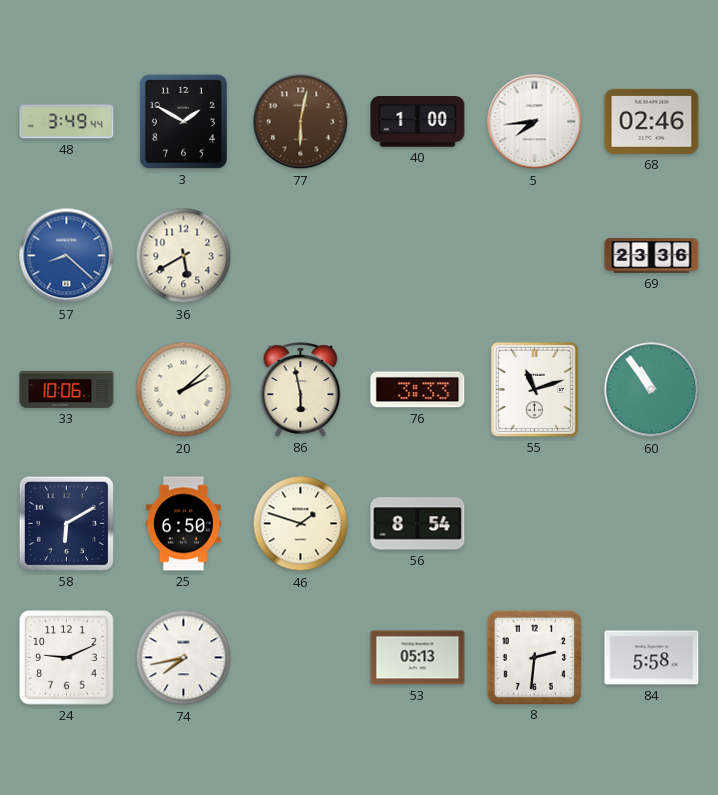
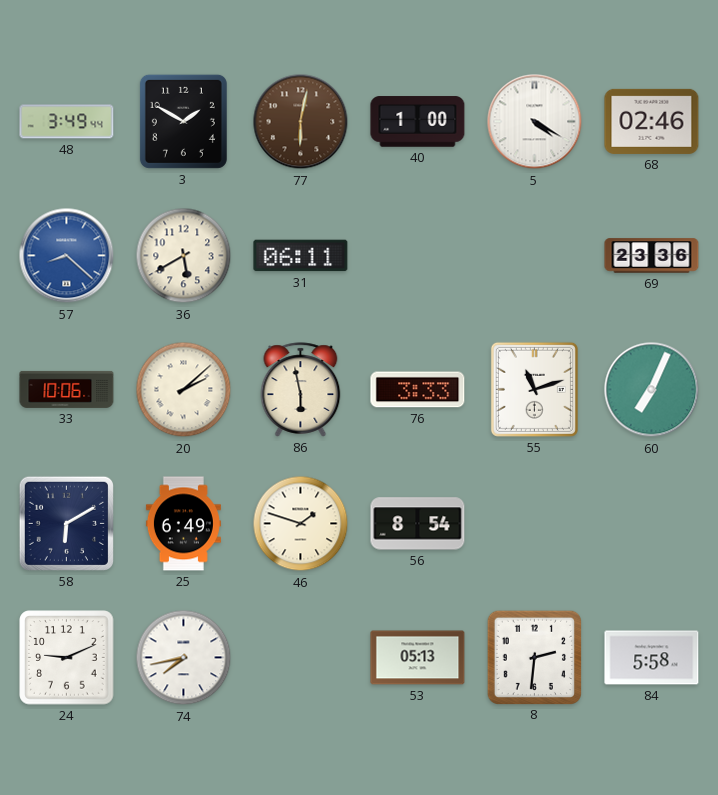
5: 7:44 -> 4:20 (535, 122)
31: none -> 06:11 (301, 256)
60: 10:54 -> 7:04 (652, 390)
25: 6:50 -> 6:49 (183, 524)
